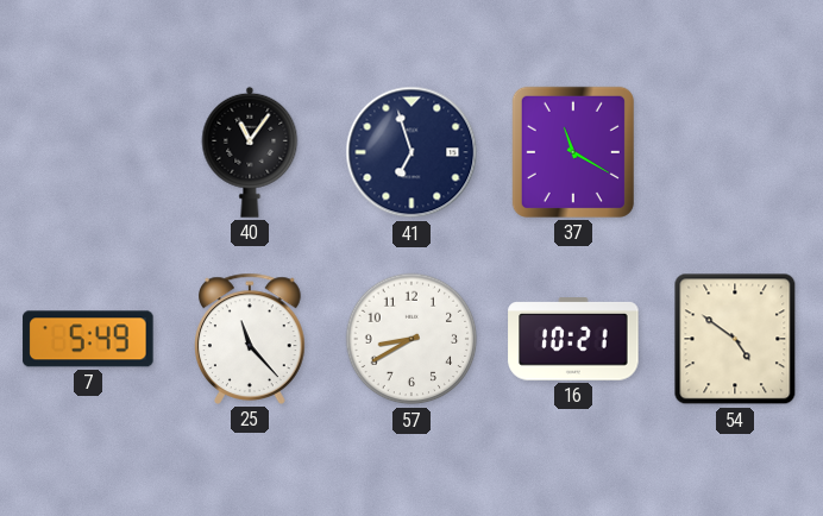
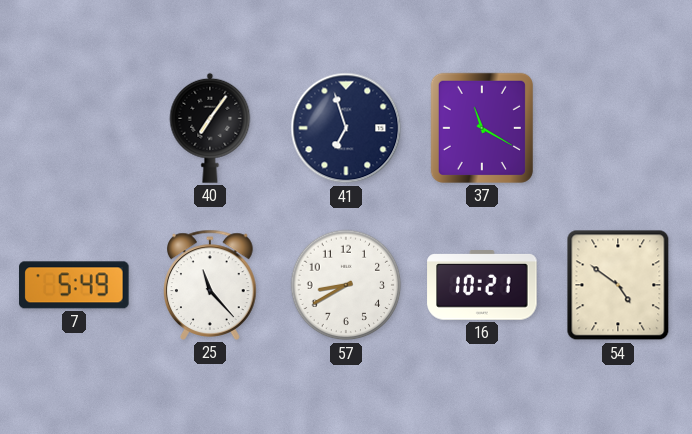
40: 11:06 -> 7:06 (210, 128)
